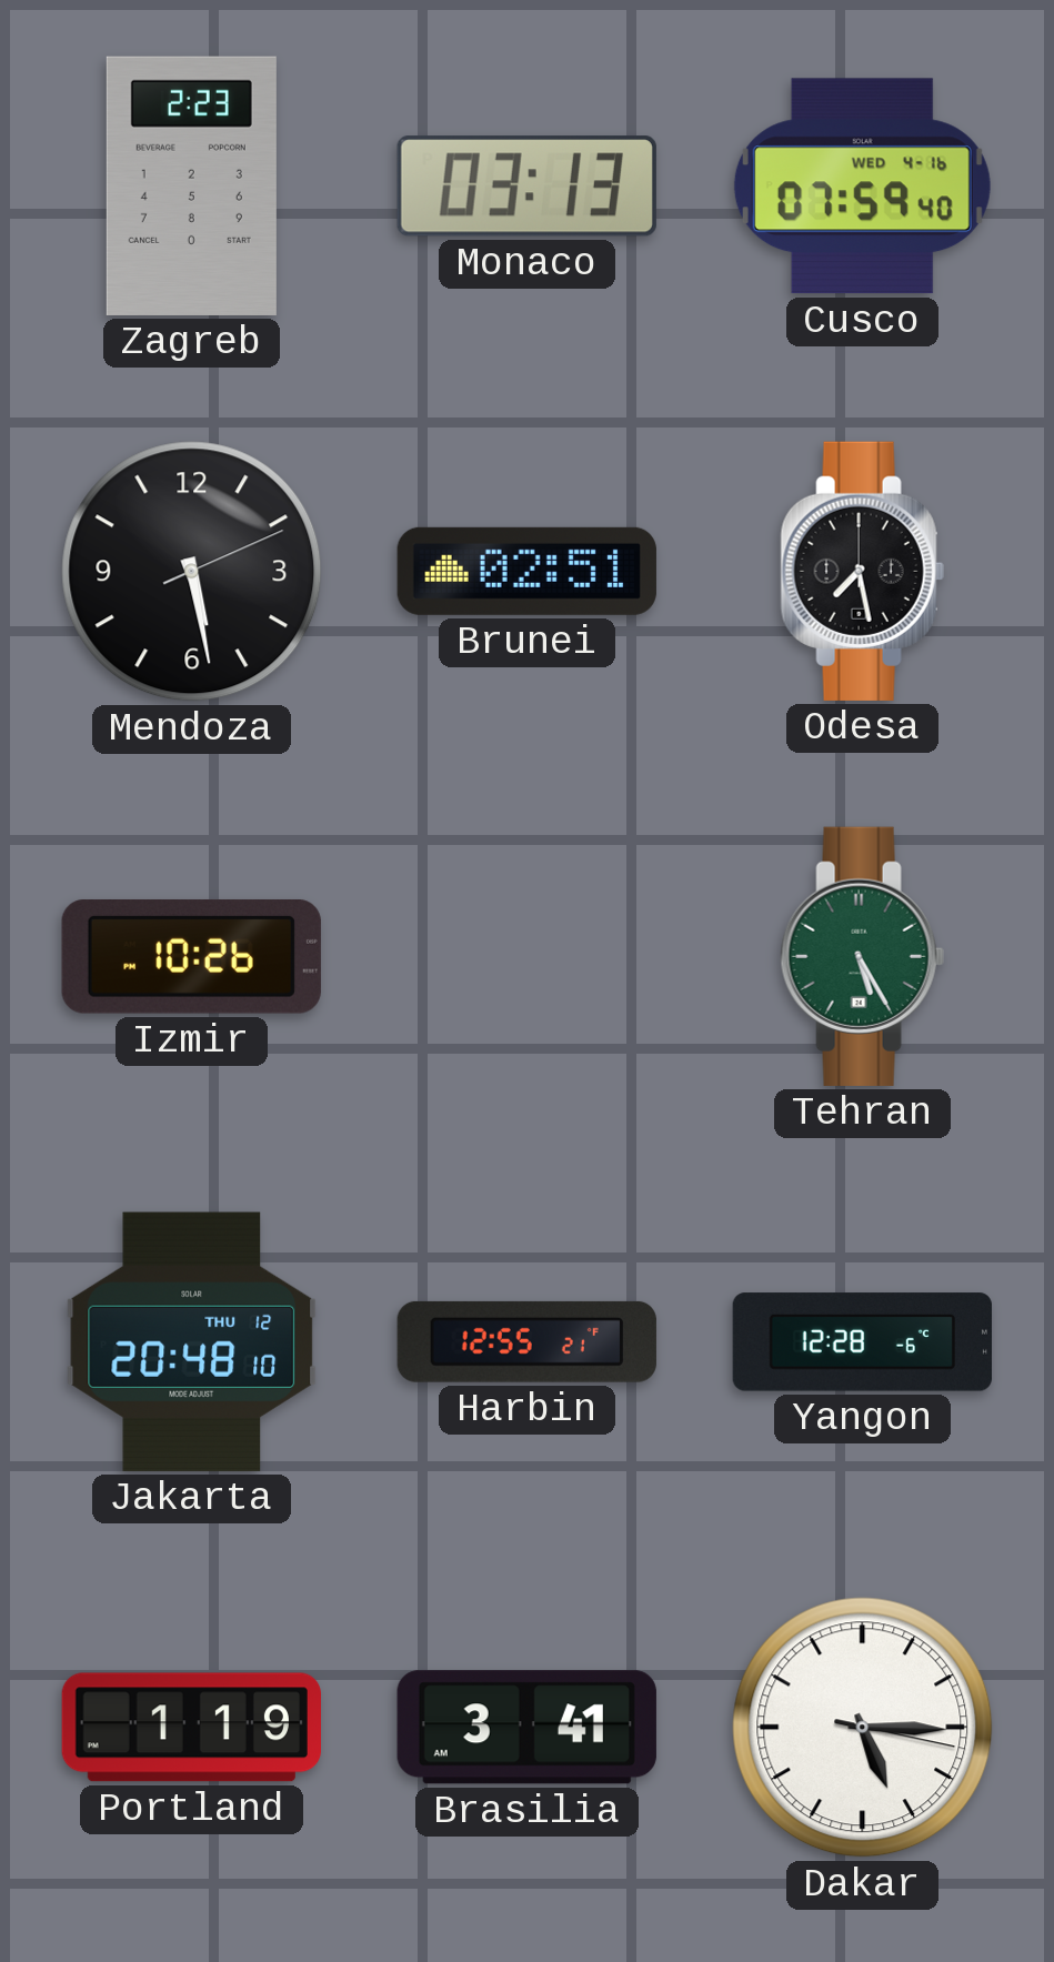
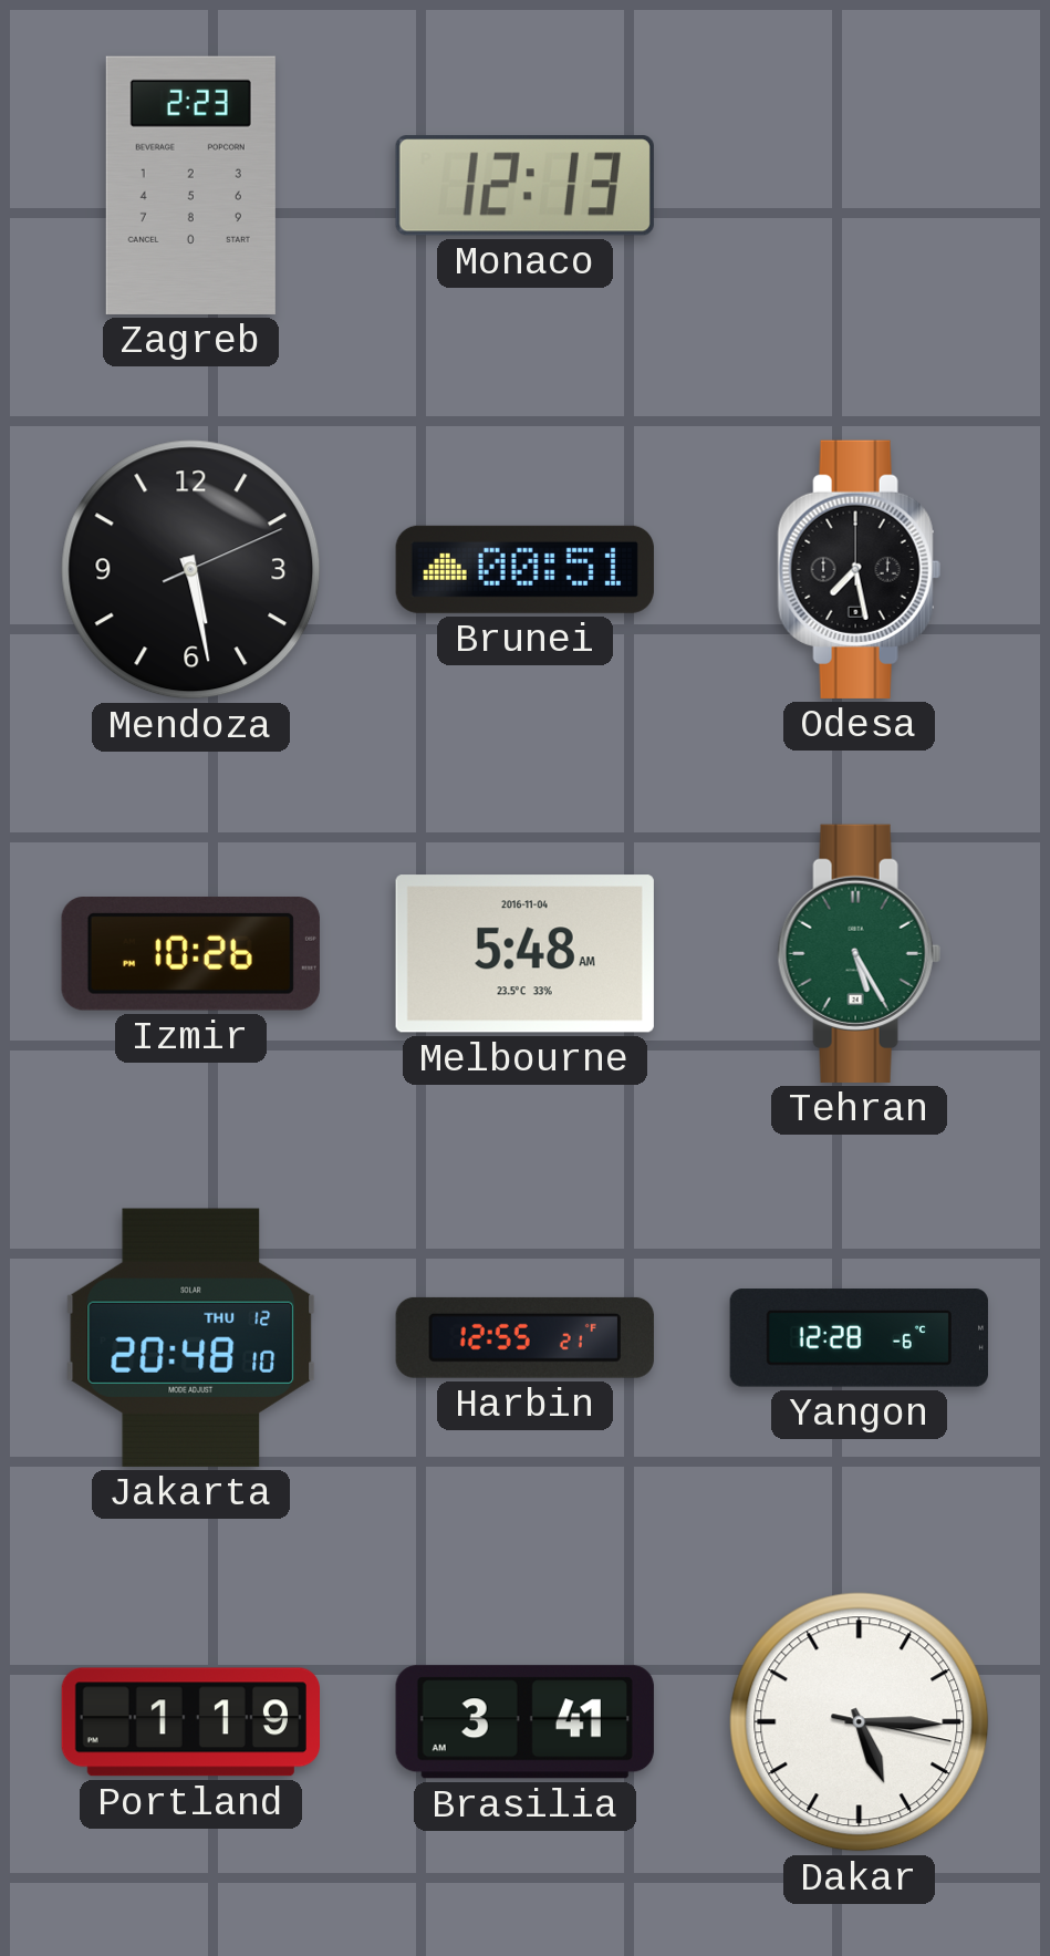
Monaco: 03:13 -> 12:13 (524, 186)
Cusco: 07:59 -> none (862, 187)
Brunei: 02:51 -> 00:51 (524, 569)
Melbourne: none -> 5:48 (524, 954)
